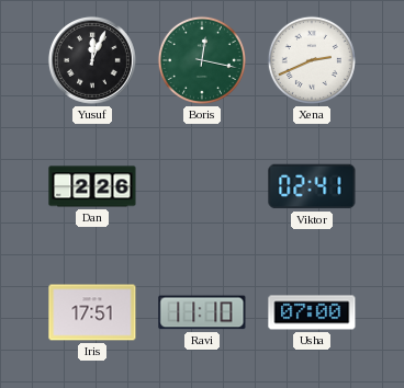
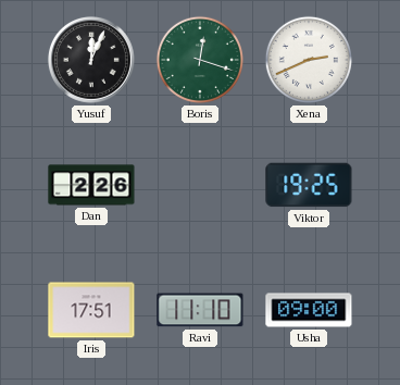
Boris: 12:17 -> 12:18 (200, 60)
Viktor: 02:41 -> 19:25 (309, 185)
Usha: 07:00 -> 09:00 (309, 310)
